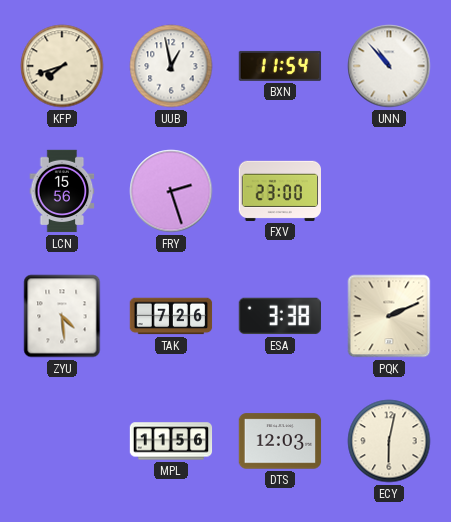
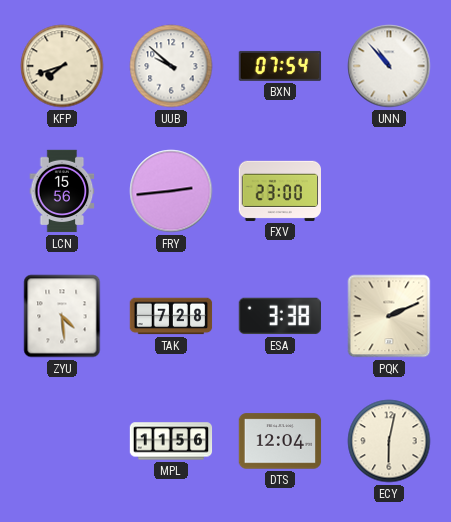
UUB: 12:58 -> 9:52 (171, 66)
BXN: 11:54 -> 07:54 (280, 66)
FRY: 2:27 -> 2:44 (171, 191)
TAK: 7:26 -> 7:28 (171, 316)
DTS: 12:03 -> 12:04 (280, 441)
